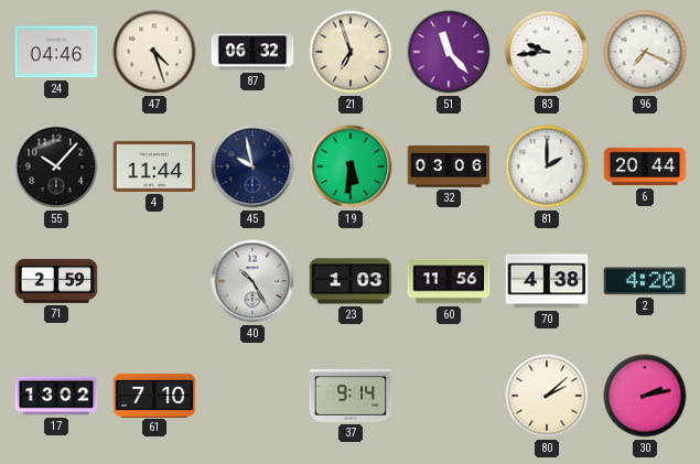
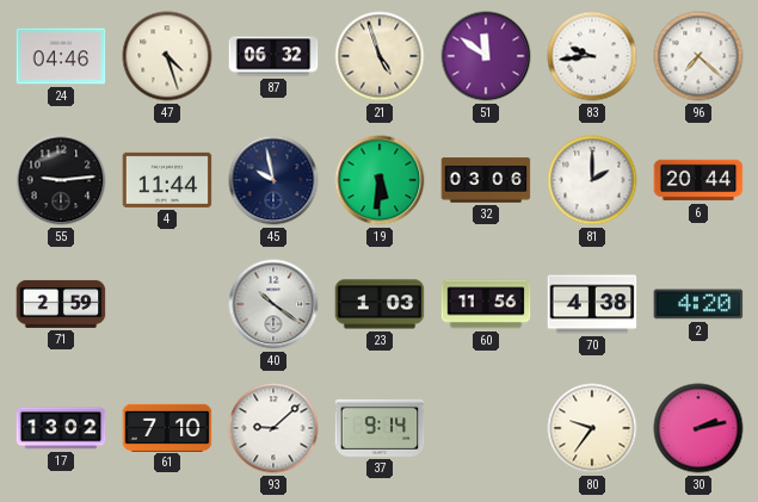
21: 6:57 -> 4:57 (380, 56)
51: 11:23 -> 11:51 (486, 56)
96: 7:19 -> 7:22 (698, 56)
55: 10:07 -> 9:14 (61, 180)
40: 10:25 -> 10:21 (273, 304)
93: none -> 9:08 (273, 428)
80: 2:08 -> 9:36 (592, 428)
